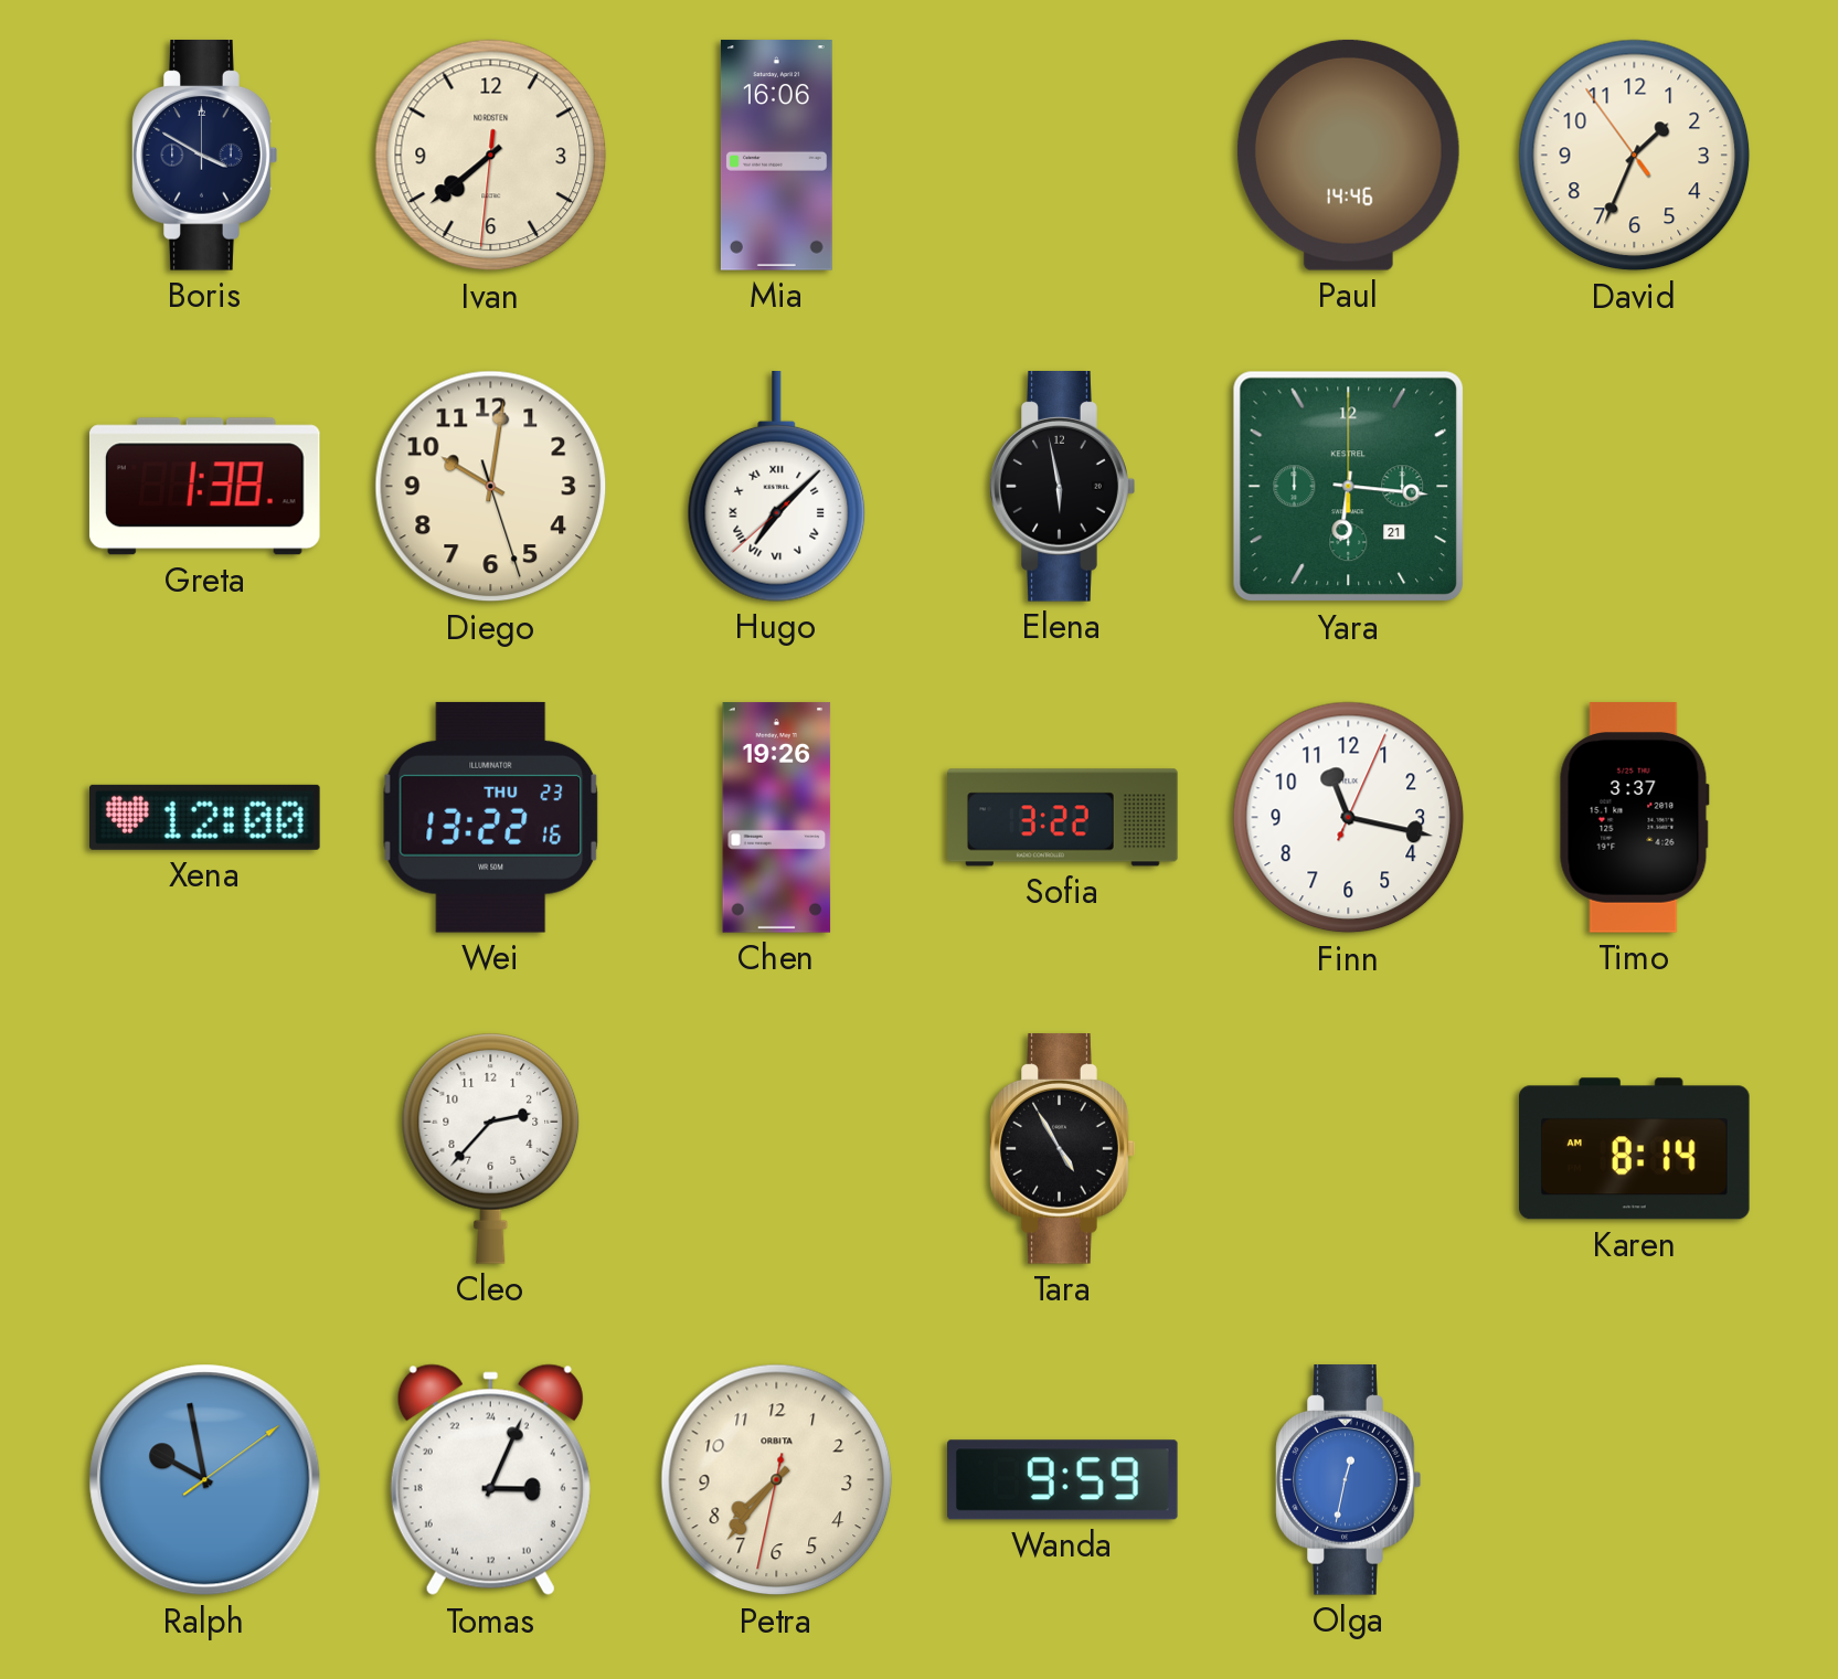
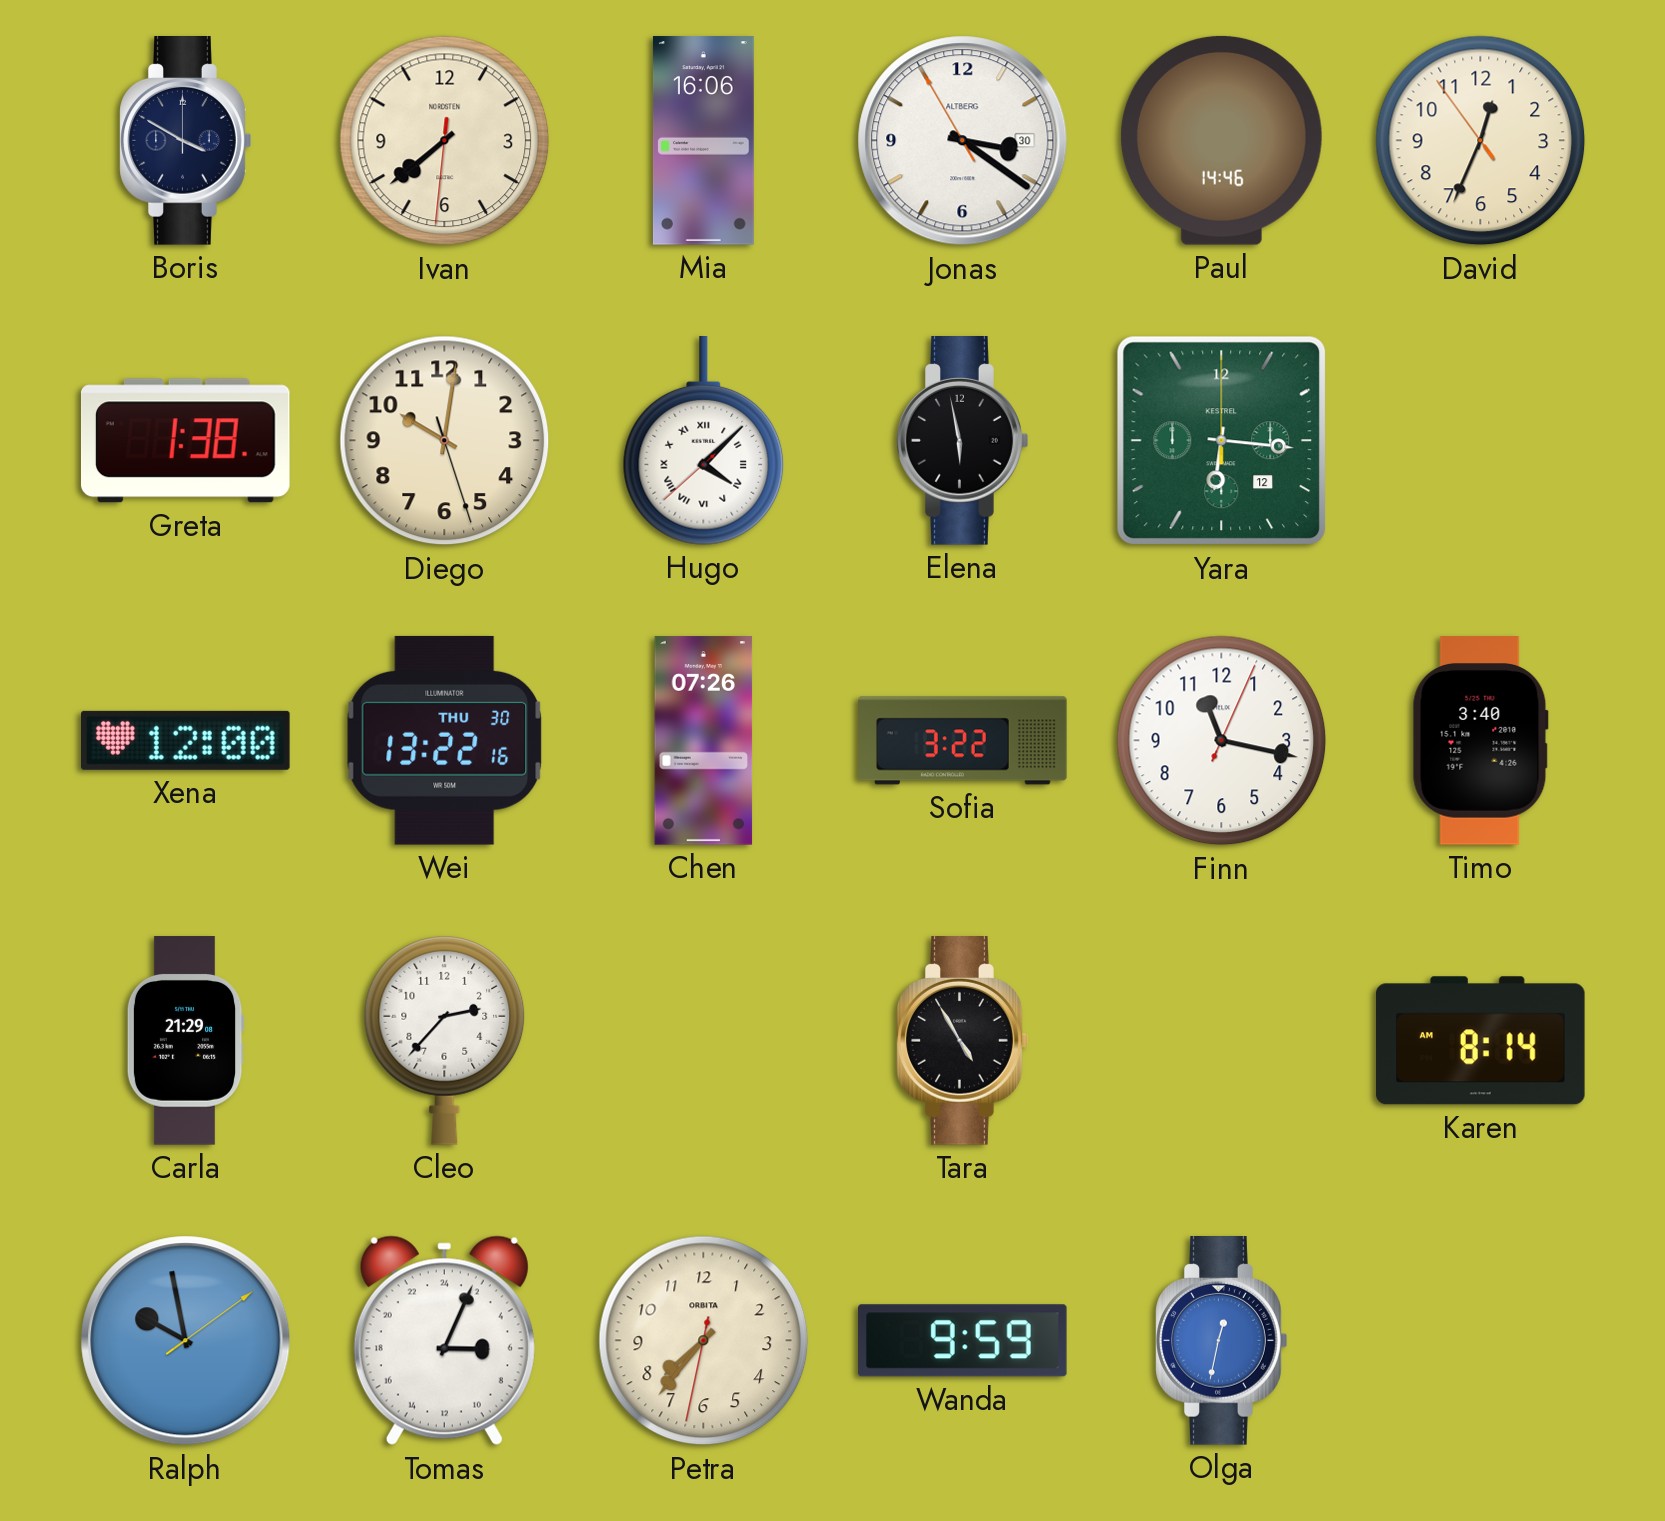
Jonas: none -> 3:20 (963, 141)
David: 1:33 -> 12:33 (1481, 141)
Hugo: 7:07 -> 4:07 (704, 441)
Yara date: 21 -> 12 (1222, 441)
Wei date: THU 23 -> THU 30 (445, 740)
Chen: 19:26 -> 07:26 (704, 741)
Timo: 3:37 -> 3:40 (1480, 741)
Carla: none -> 21:29 (185, 1041)
